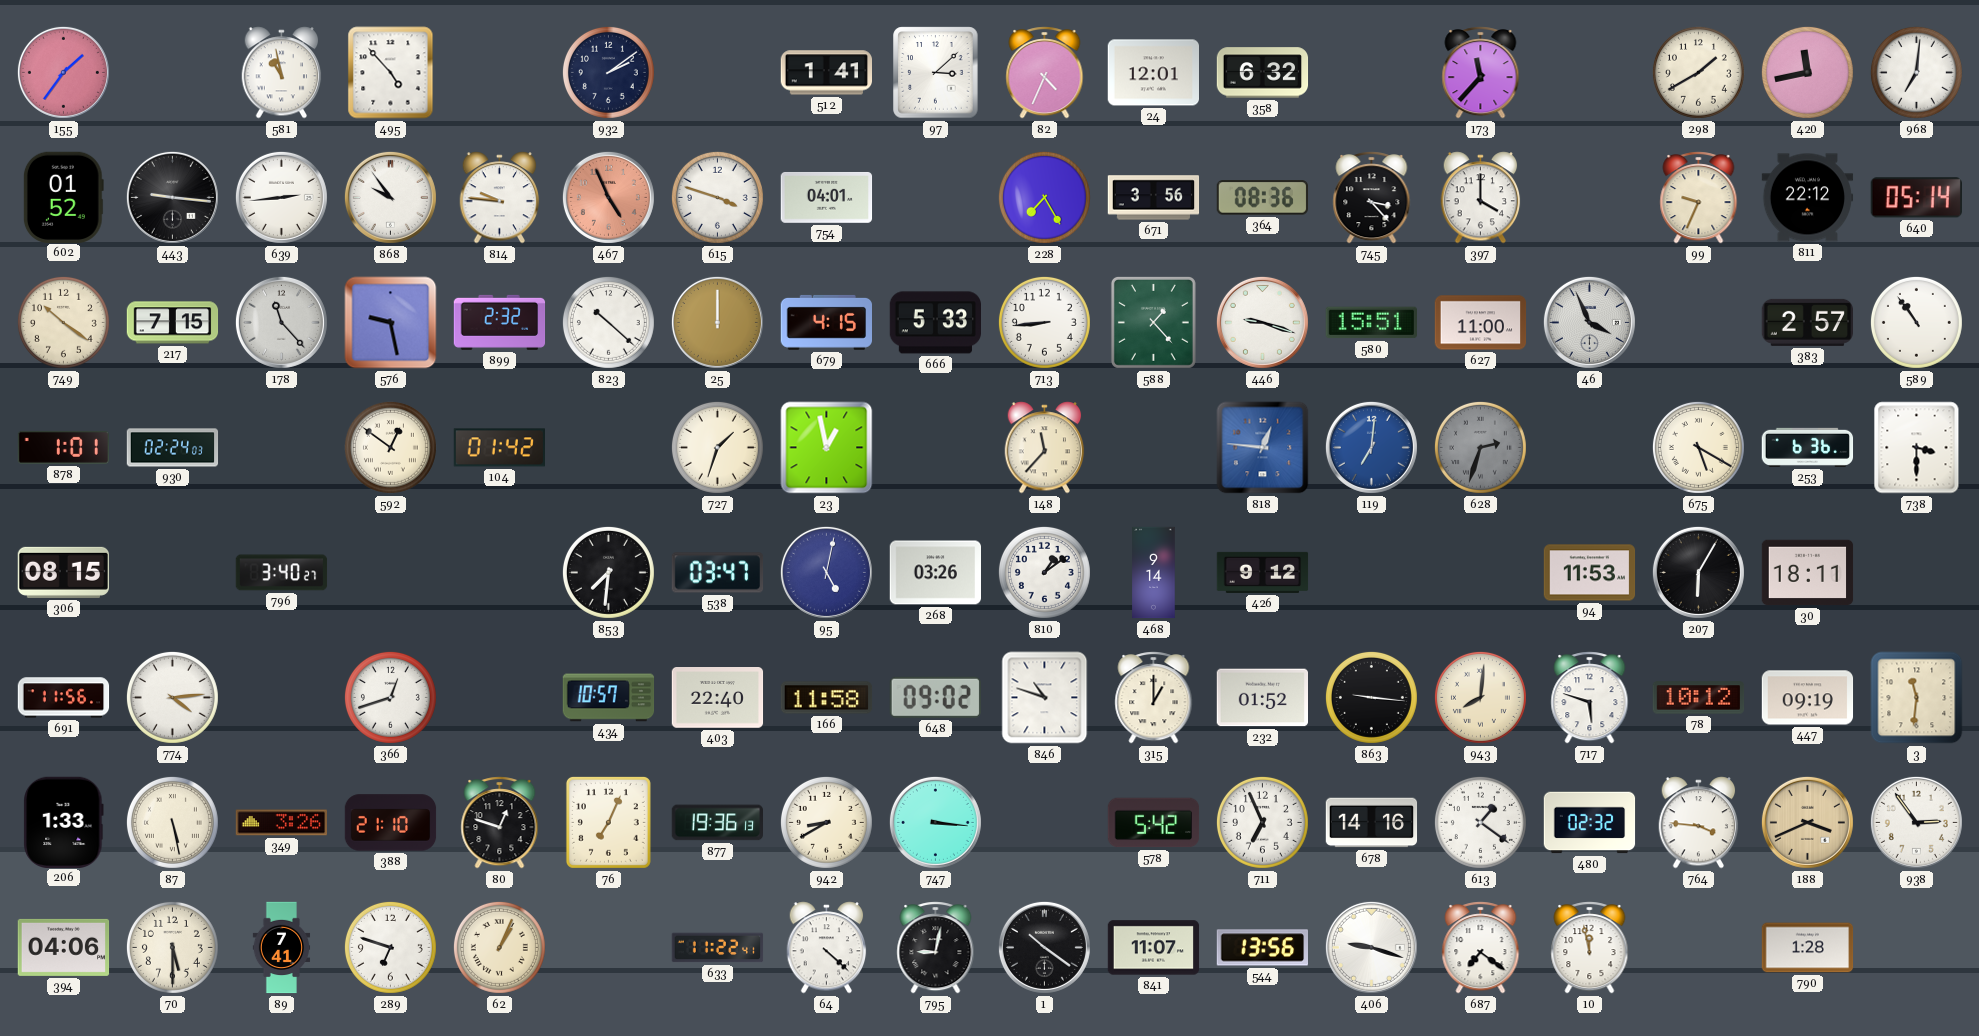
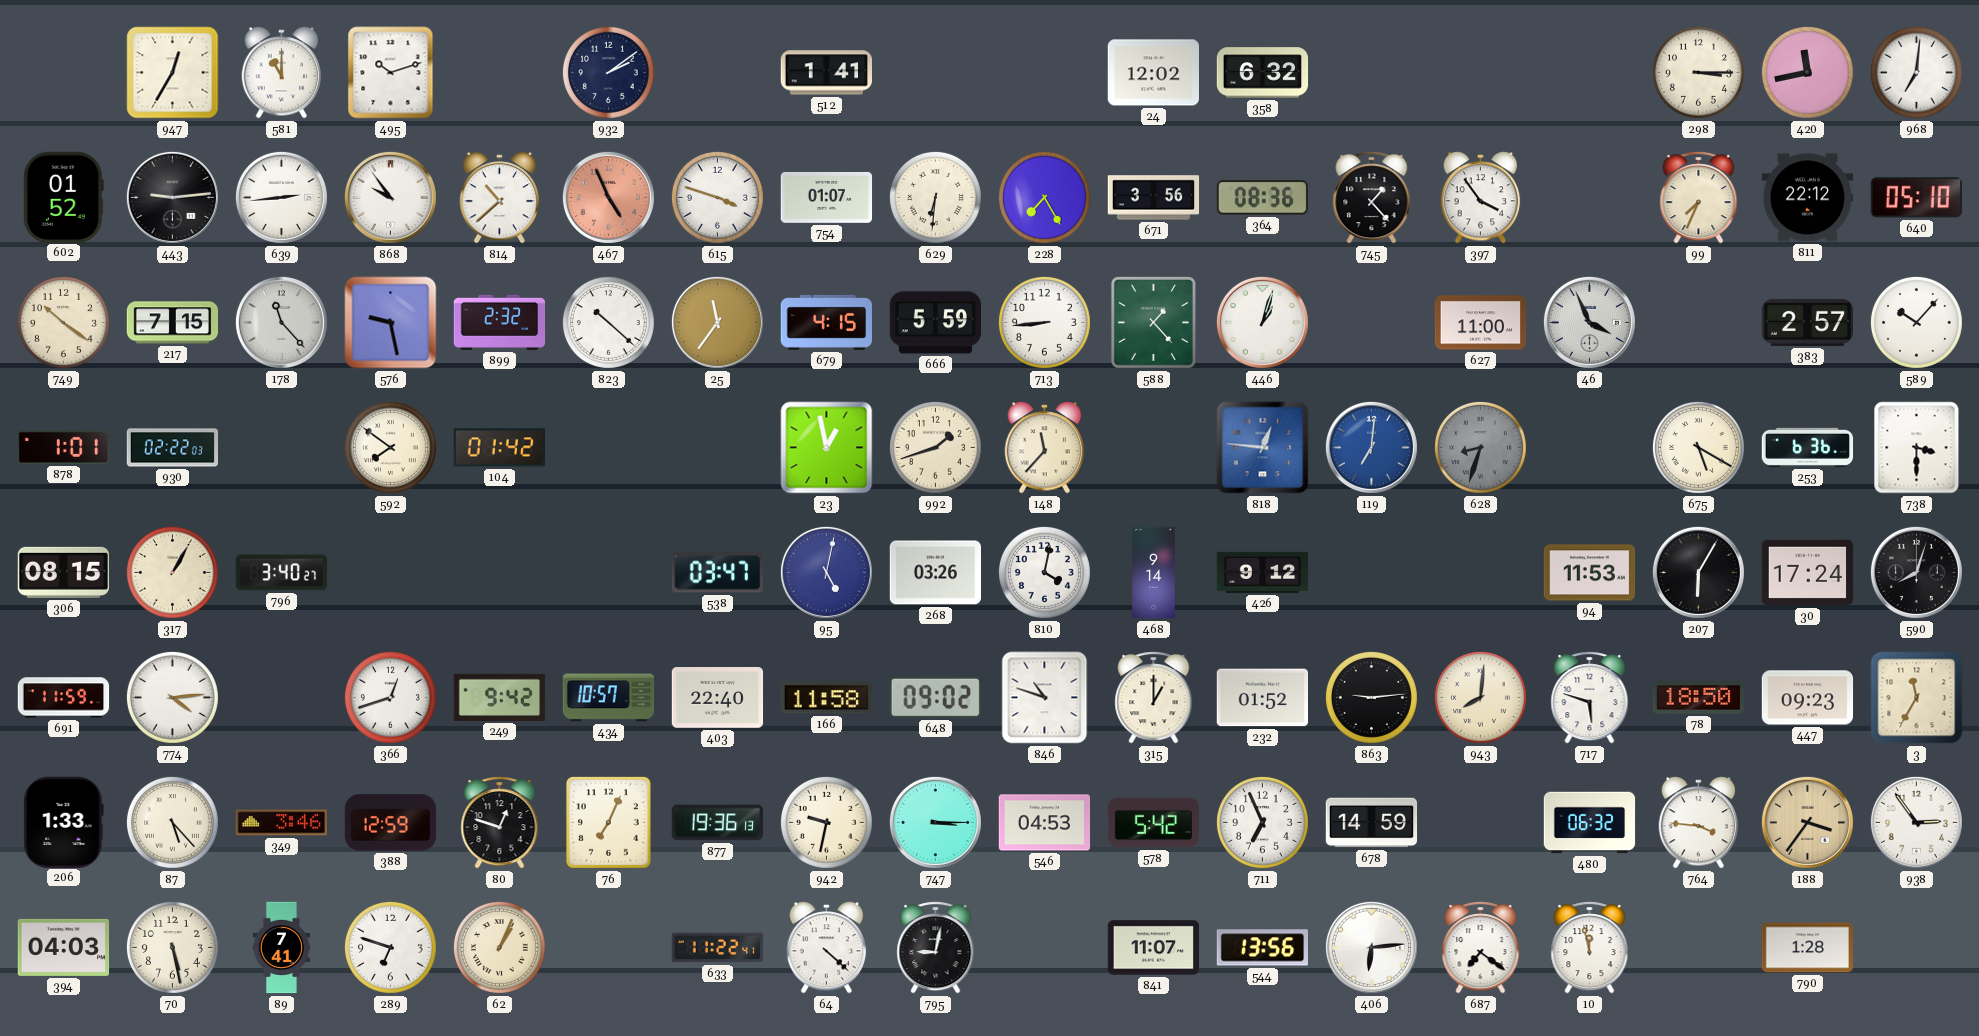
155: 1:36 -> none (63, 72)
947: none -> 12:35 (173, 73)
581: 10:58 -> 11:00 (282, 73)
495: 4:53 -> 10:12 (391, 73)
97: 3:08 -> none (936, 73)
82: 4:34 -> none (1045, 73)
24: 12:01 -> 12:02 (1154, 73)
173: 11:37 -> none (1481, 73)
298: 1:40 -> 3:15 (1698, 72)
443: 9:16 -> 9:14 (172, 197)
814: 9:46 -> 10:38 (500, 198)
754: 04:01 -> 01:07 (827, 197)
629: none -> 6:31 (935, 197)
745: 3:23 -> 1:23 (1372, 198)
397: 4:00 -> 3:54 (1481, 198)
99: 9:34 -> 7:34 (1699, 198)
640: 05:14 -> 05:10 (1916, 198)
25: 12:00 -> 11:36 (717, 322)
666: 5:33 -> 5:59 (936, 323)
446: 9:18 -> 1:03 (1262, 322)
580: 15:51 -> none (1371, 323)
589: 10:54 -> 10:07 (1916, 322)
930: 02:24 -> 02:22 (173, 448)
592: 12:51 -> 7:51 (390, 447)
727: 1:33 -> none (717, 447)
992: none -> 1:42 (935, 447)
628: 2:33 -> 8:33 (1480, 447)
317: none -> 1:05 (172, 572)
853: 7:31 -> none (608, 572)
810: 1:09 -> 4:02 (1044, 572)
30: 18:11 -> 17:24 (1808, 573)
590: none -> 8:03 (1916, 572)
691: 11:56 -> 11:59 (64, 698)
249: none -> 9:42 (500, 697)
863: 9:16 -> 9:14 (1371, 697)
78: 10:12 -> 18:50 (1699, 698)
447: 09:19 -> 09:23 (1808, 698)
3: 11:31 -> 11:35 (1917, 698)
87: 5:28 -> 5:23 (172, 822)
349: 3:26 -> 3:46 (282, 823)
388: 21:10 -> 12:59 (391, 823)
942: 8:40 -> 9:32 (826, 822)
747: 3:16 -> 3:15 (935, 822)
546: none -> 04:53 (1045, 823)
678: 14:16 -> 14:59 (1372, 823)
613: 1:21 -> none (1480, 822)
480: 02:32 -> 06:32 (1590, 823)
188: 3:41 -> 3:36 (1807, 822)
394: 04:06 -> 04:03 (64, 947)
70: 5:30 -> 5:28 (172, 947)
1: 10:21 -> none (1044, 947)
406: 9:18 -> 6:14 (1371, 947)
